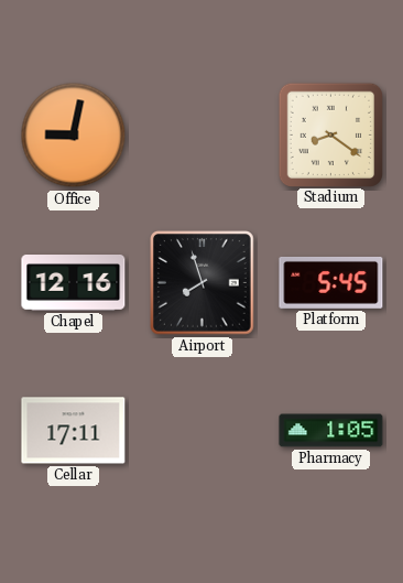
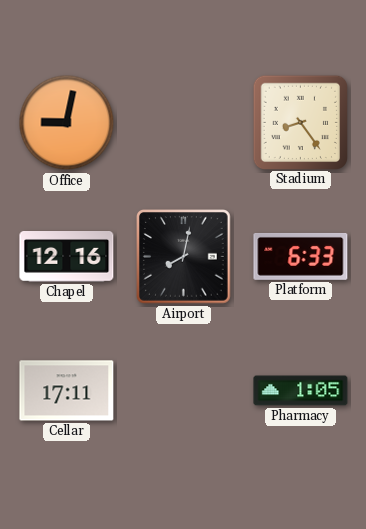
Stadium: 8:21 -> 8:24 (300, 122)
Airport: 7:57 -> 8:02 (184, 257)
Platform: 5:45 -> 6:33 (301, 256)
